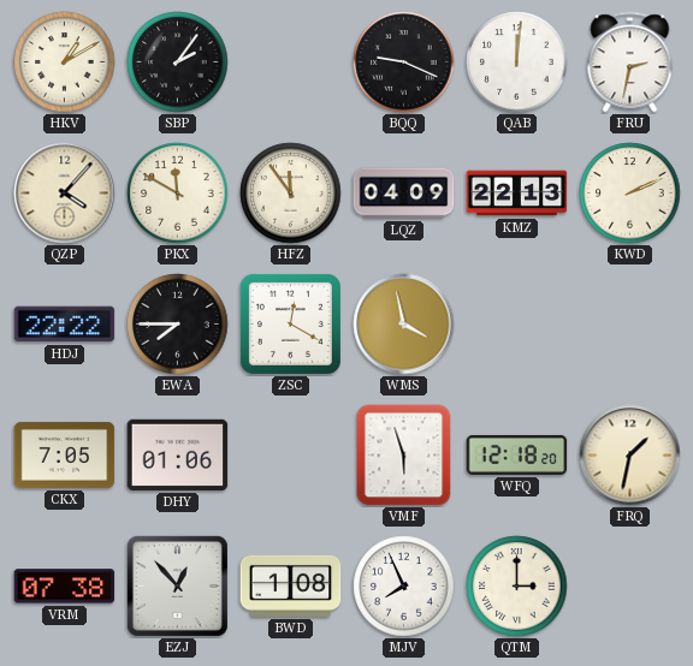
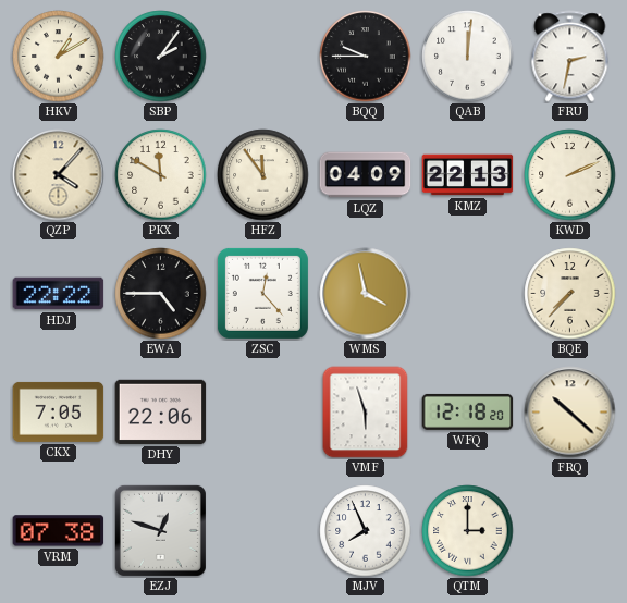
BQQ: 9:19 -> 9:45 (366, 57)
EWA: 7:45 -> 4:45 (161, 294)
ZSC: 12:20 -> 12:23 (262, 293)
BQE: none -> 7:37 (570, 294)
DHY: 01:06 -> 22:06 (161, 411)
FRQ: 1:32 -> 10:22 (570, 413)
EZJ: 12:53 -> 12:48 (160, 530)
BWD: 1:08 -> none (291, 585)
